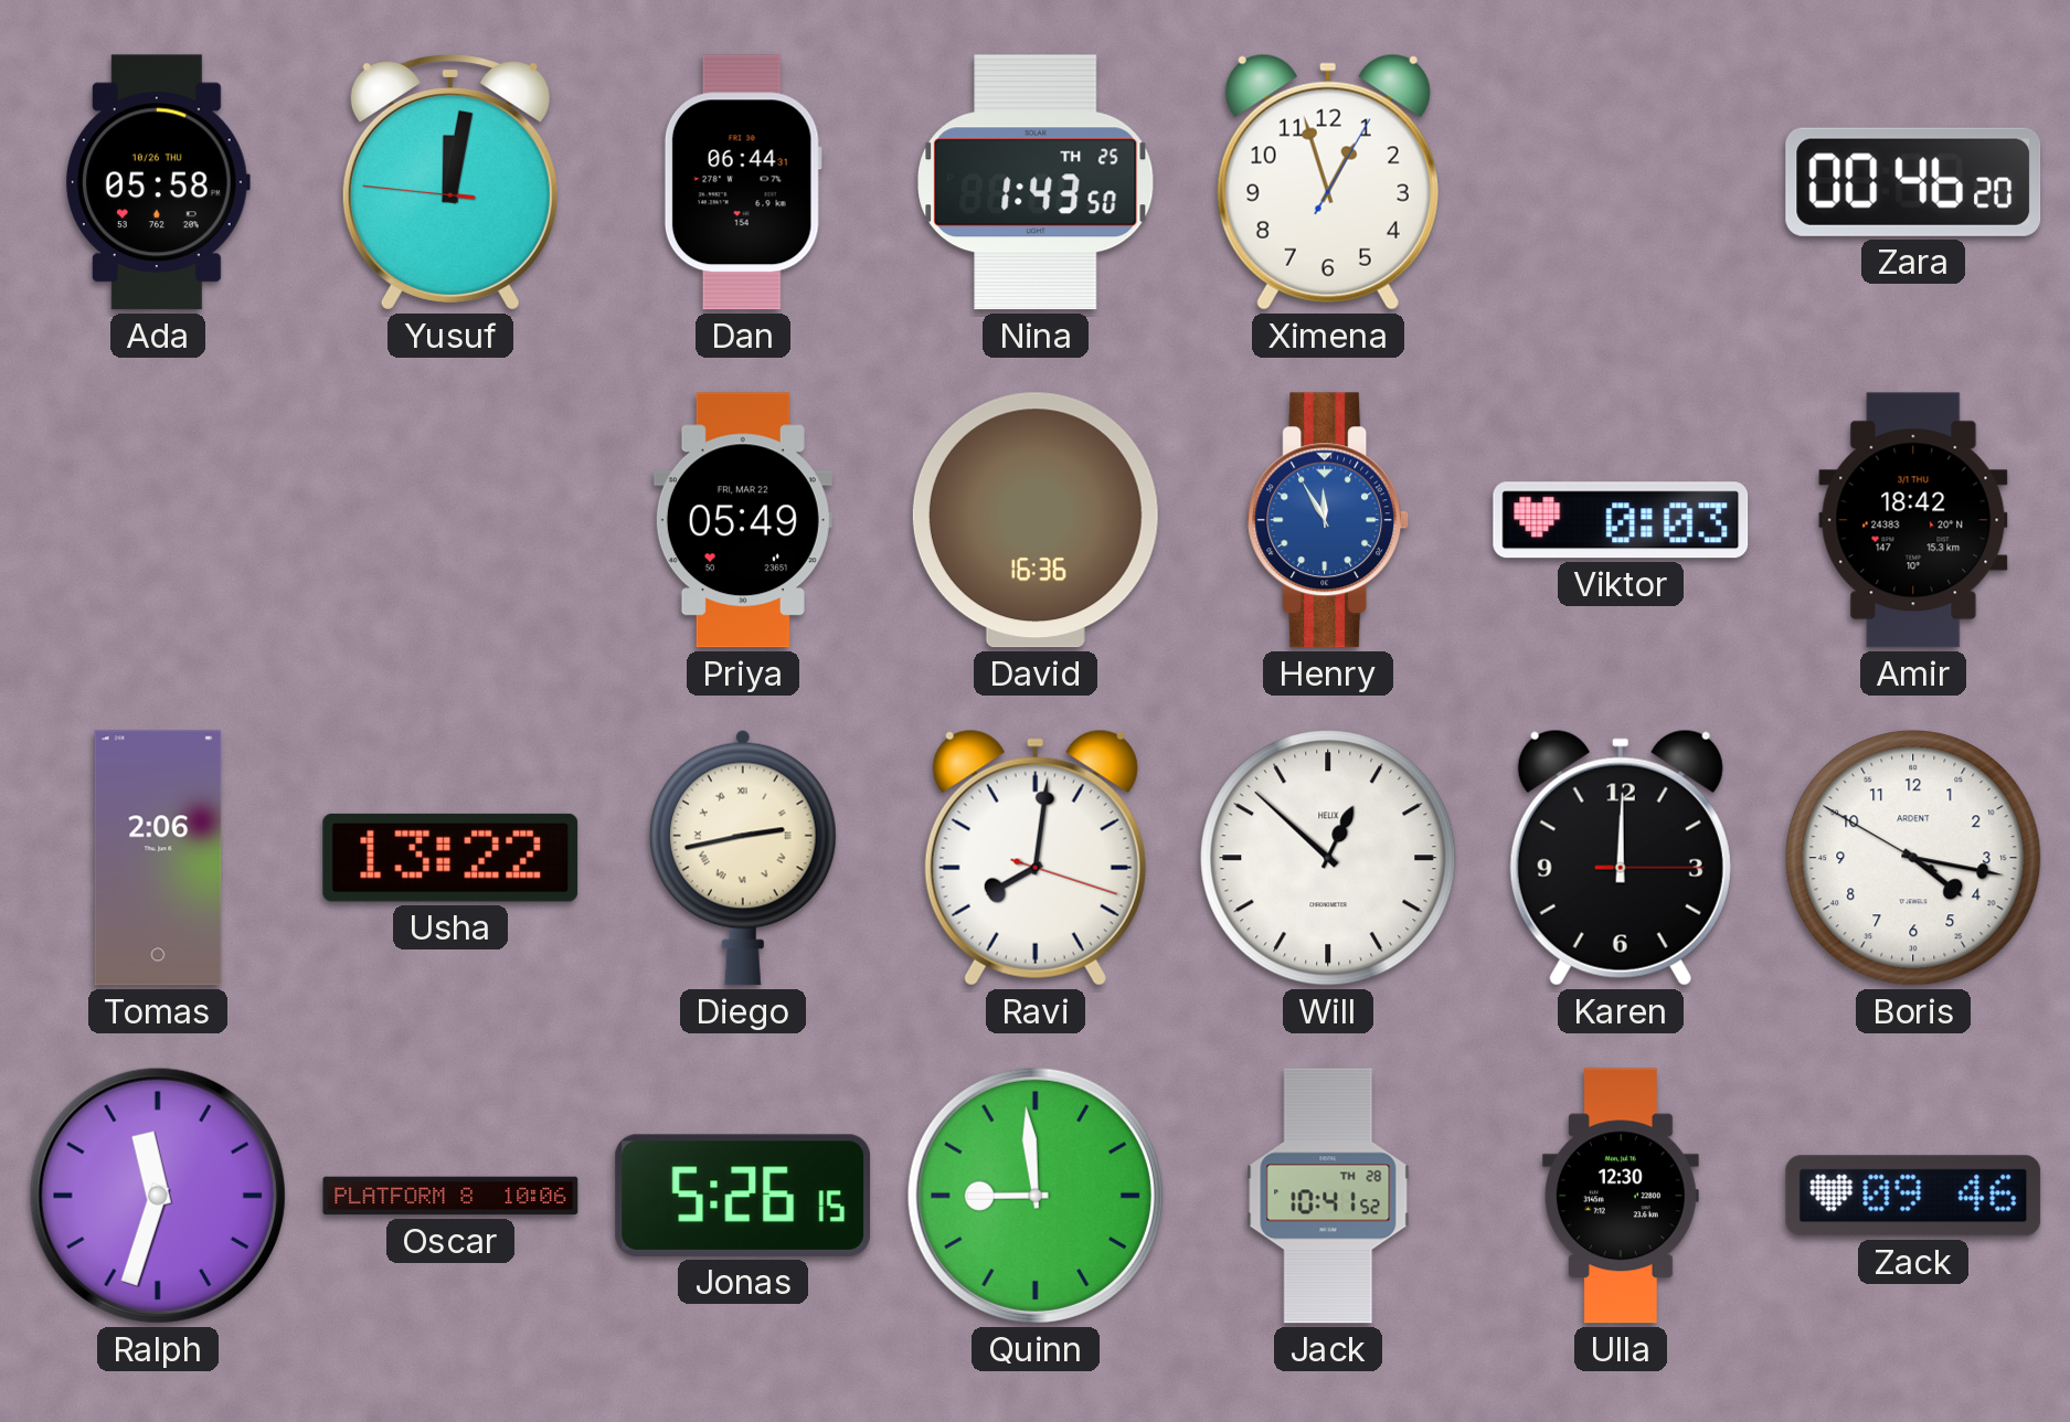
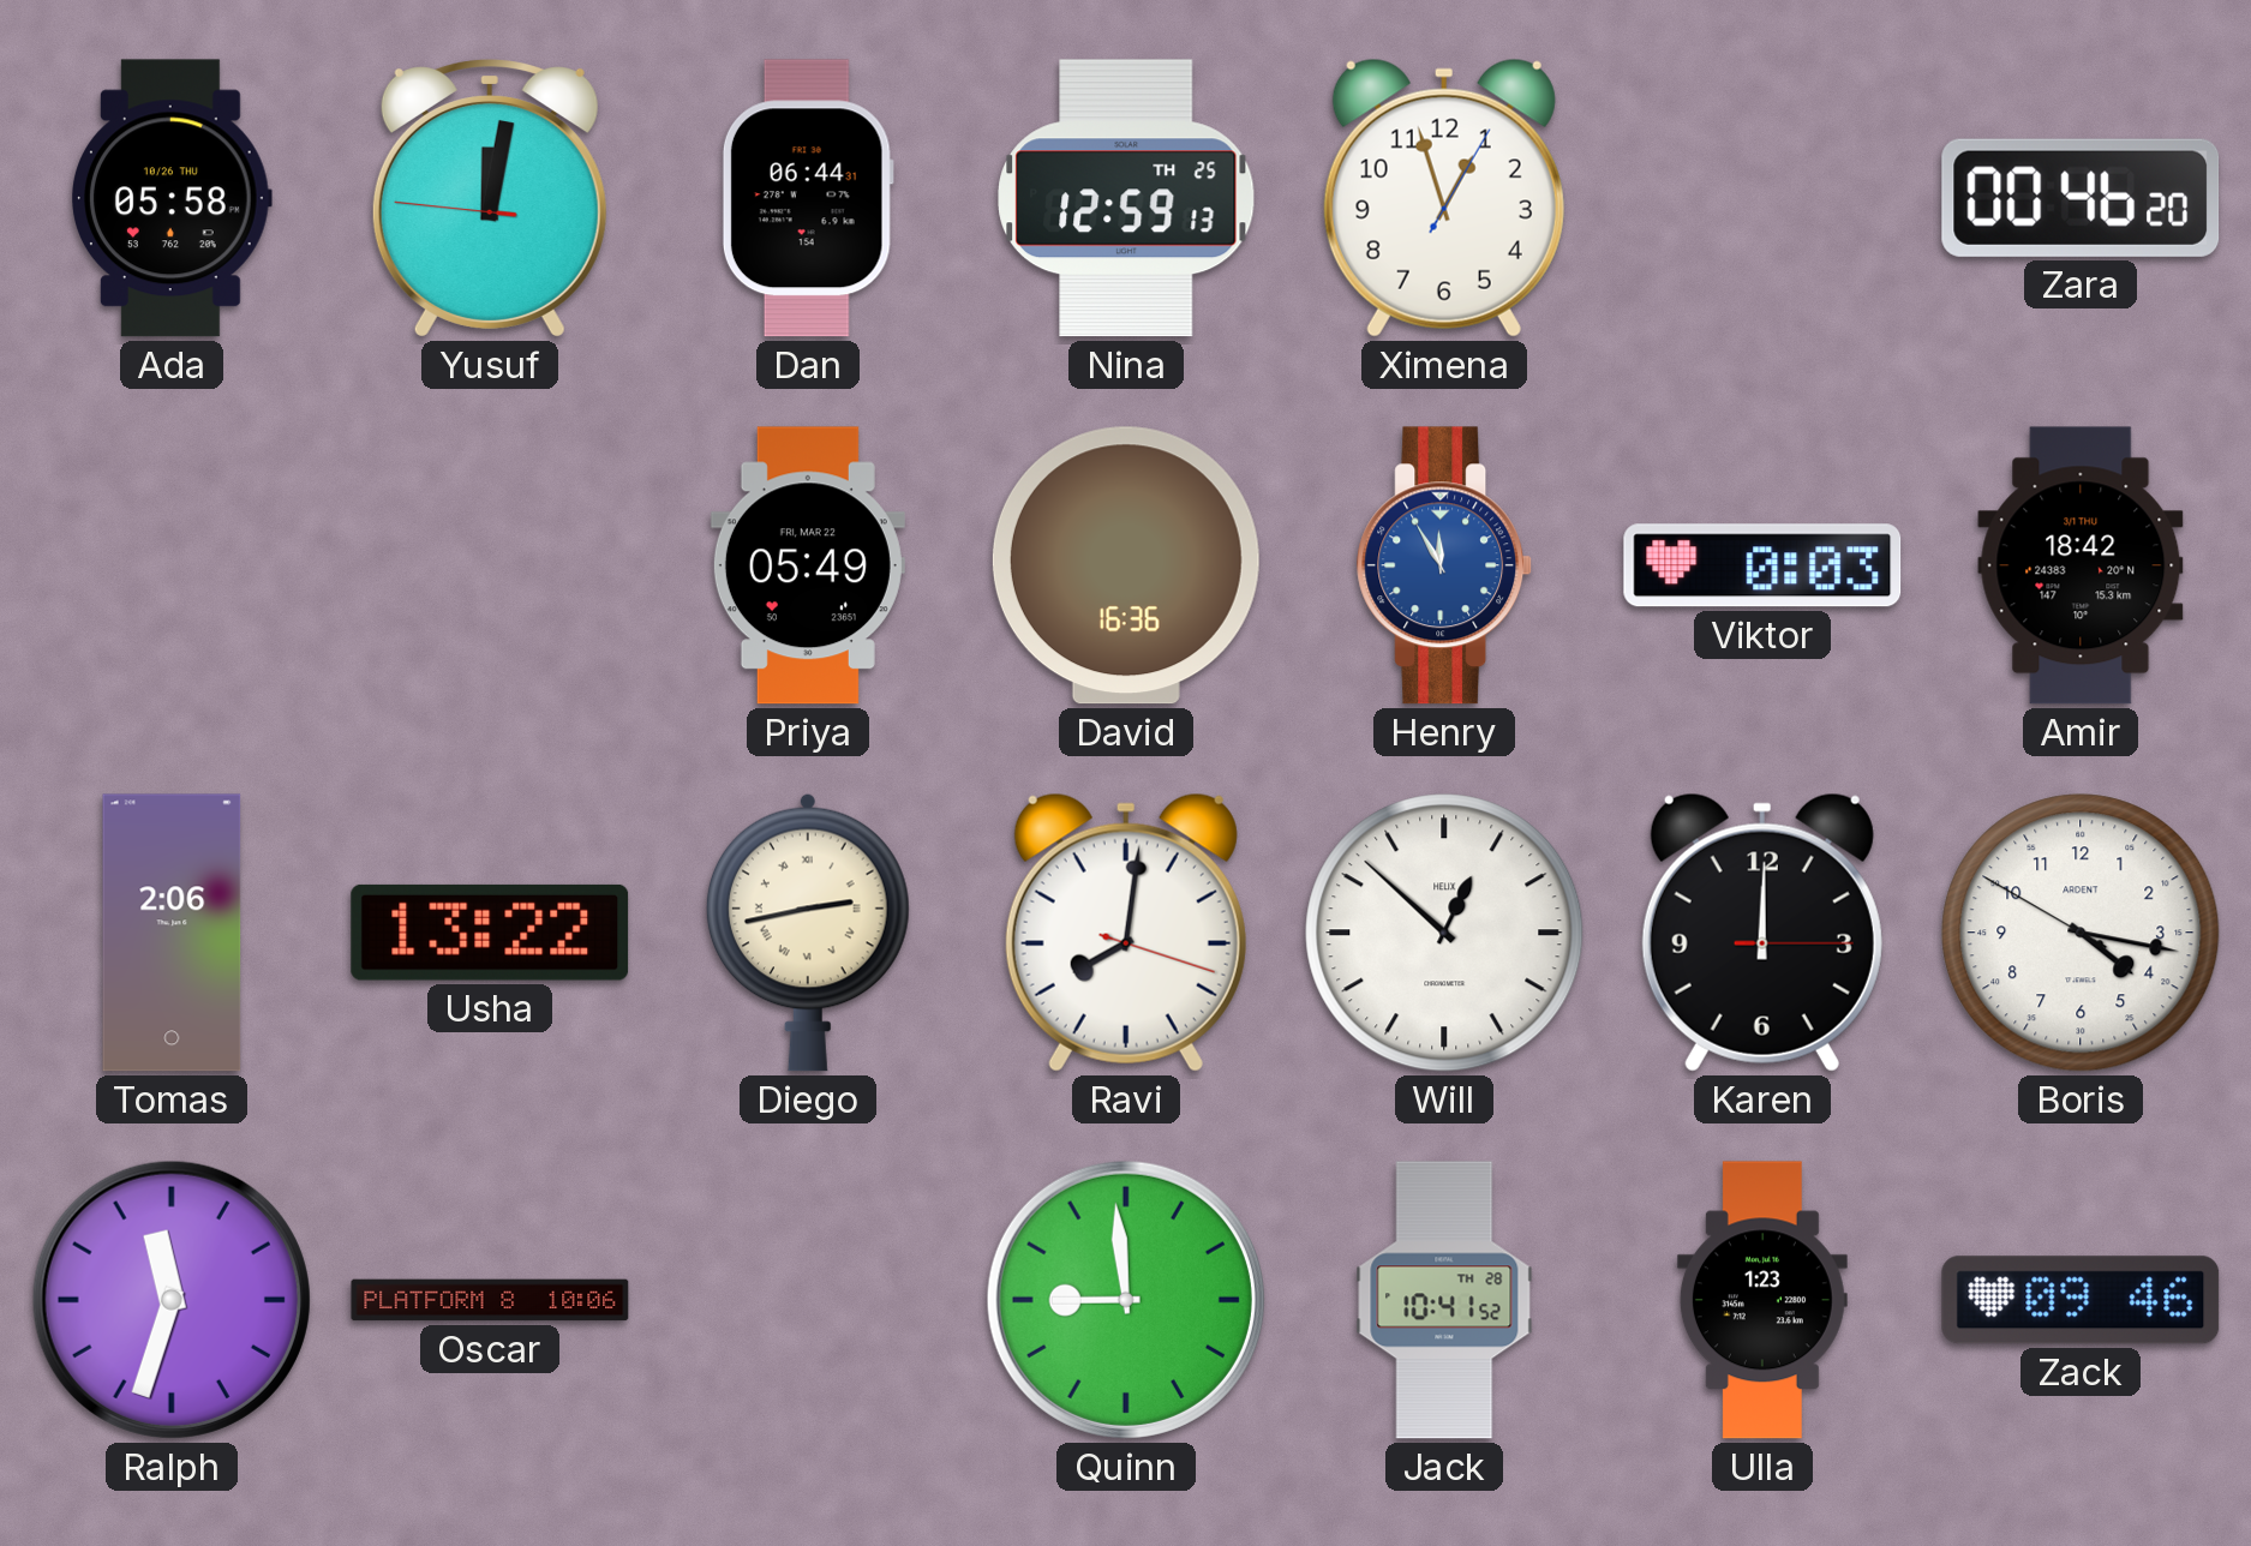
Nina: 1:43 -> 12:59 (1126, 198)
Jonas: 5:26 -> none (742, 1196)
Ulla: 12:30 -> 1:23 (1762, 1300)
